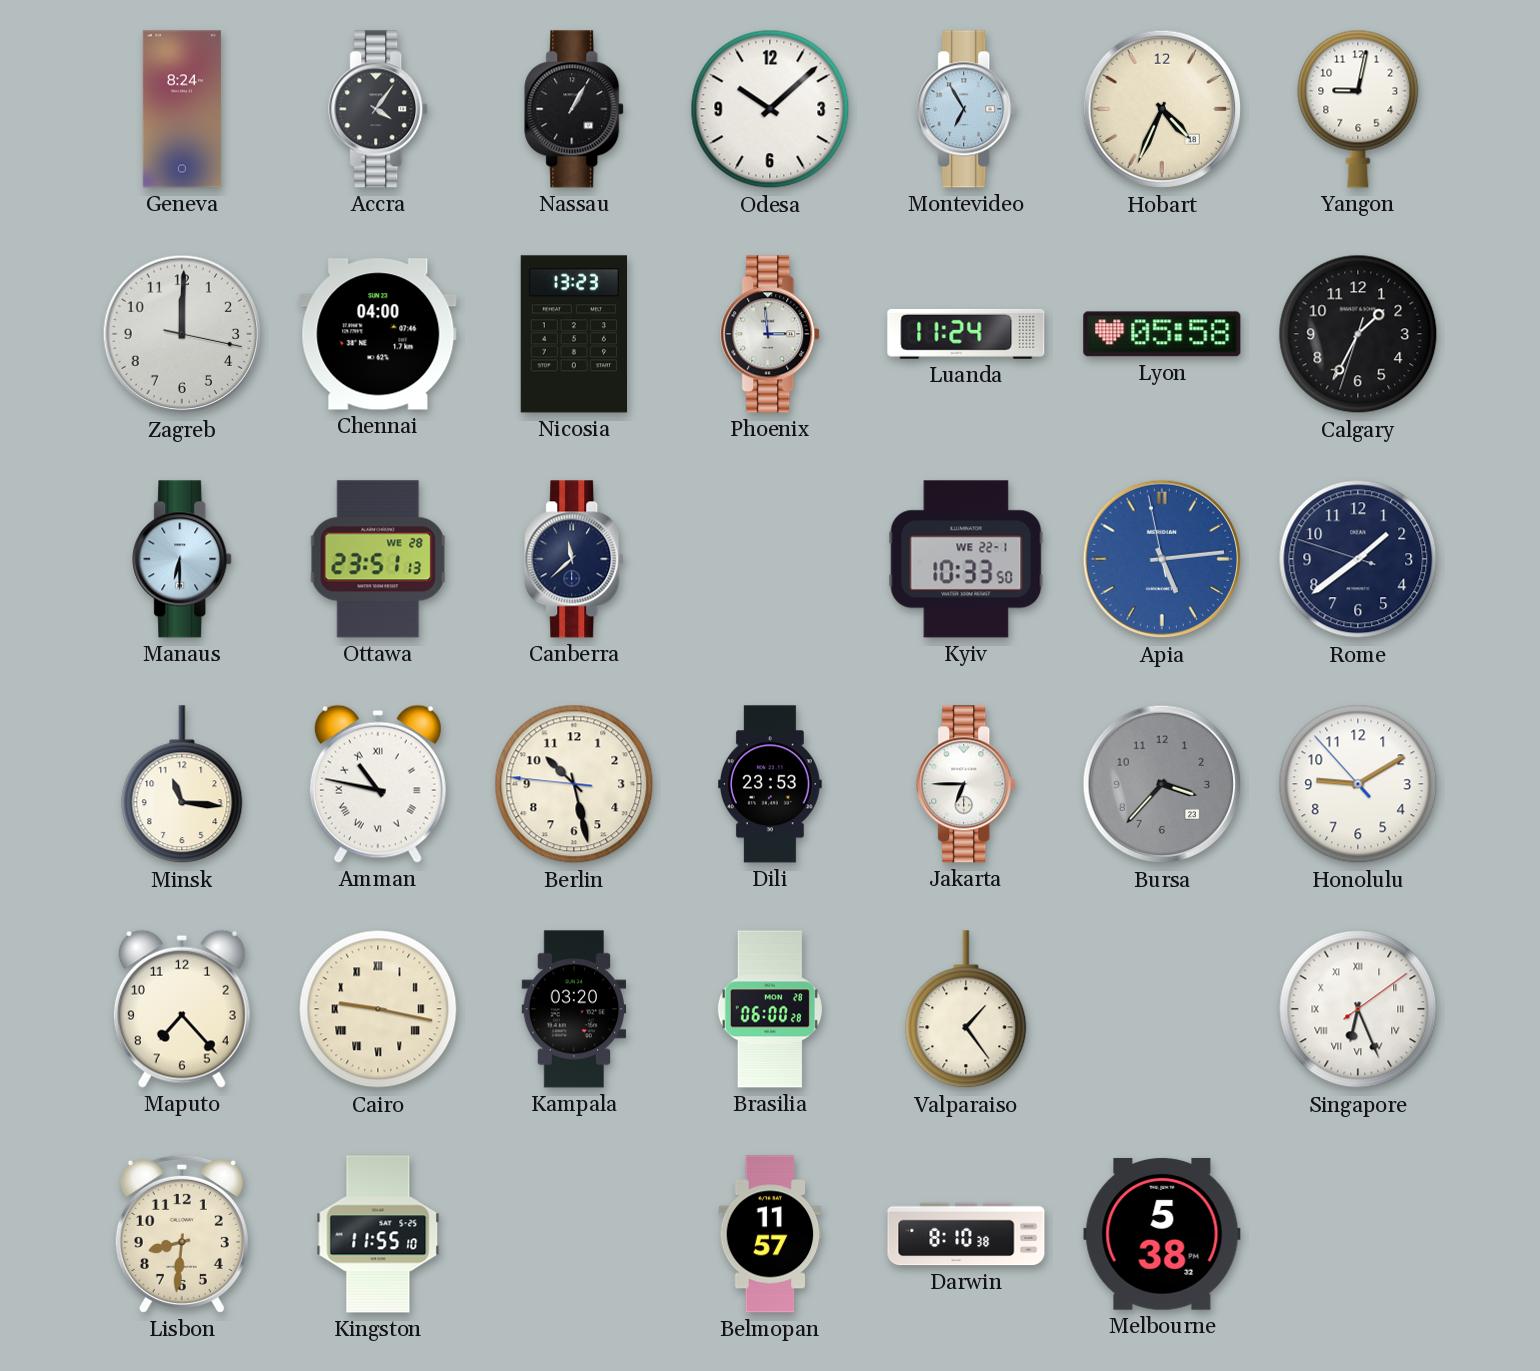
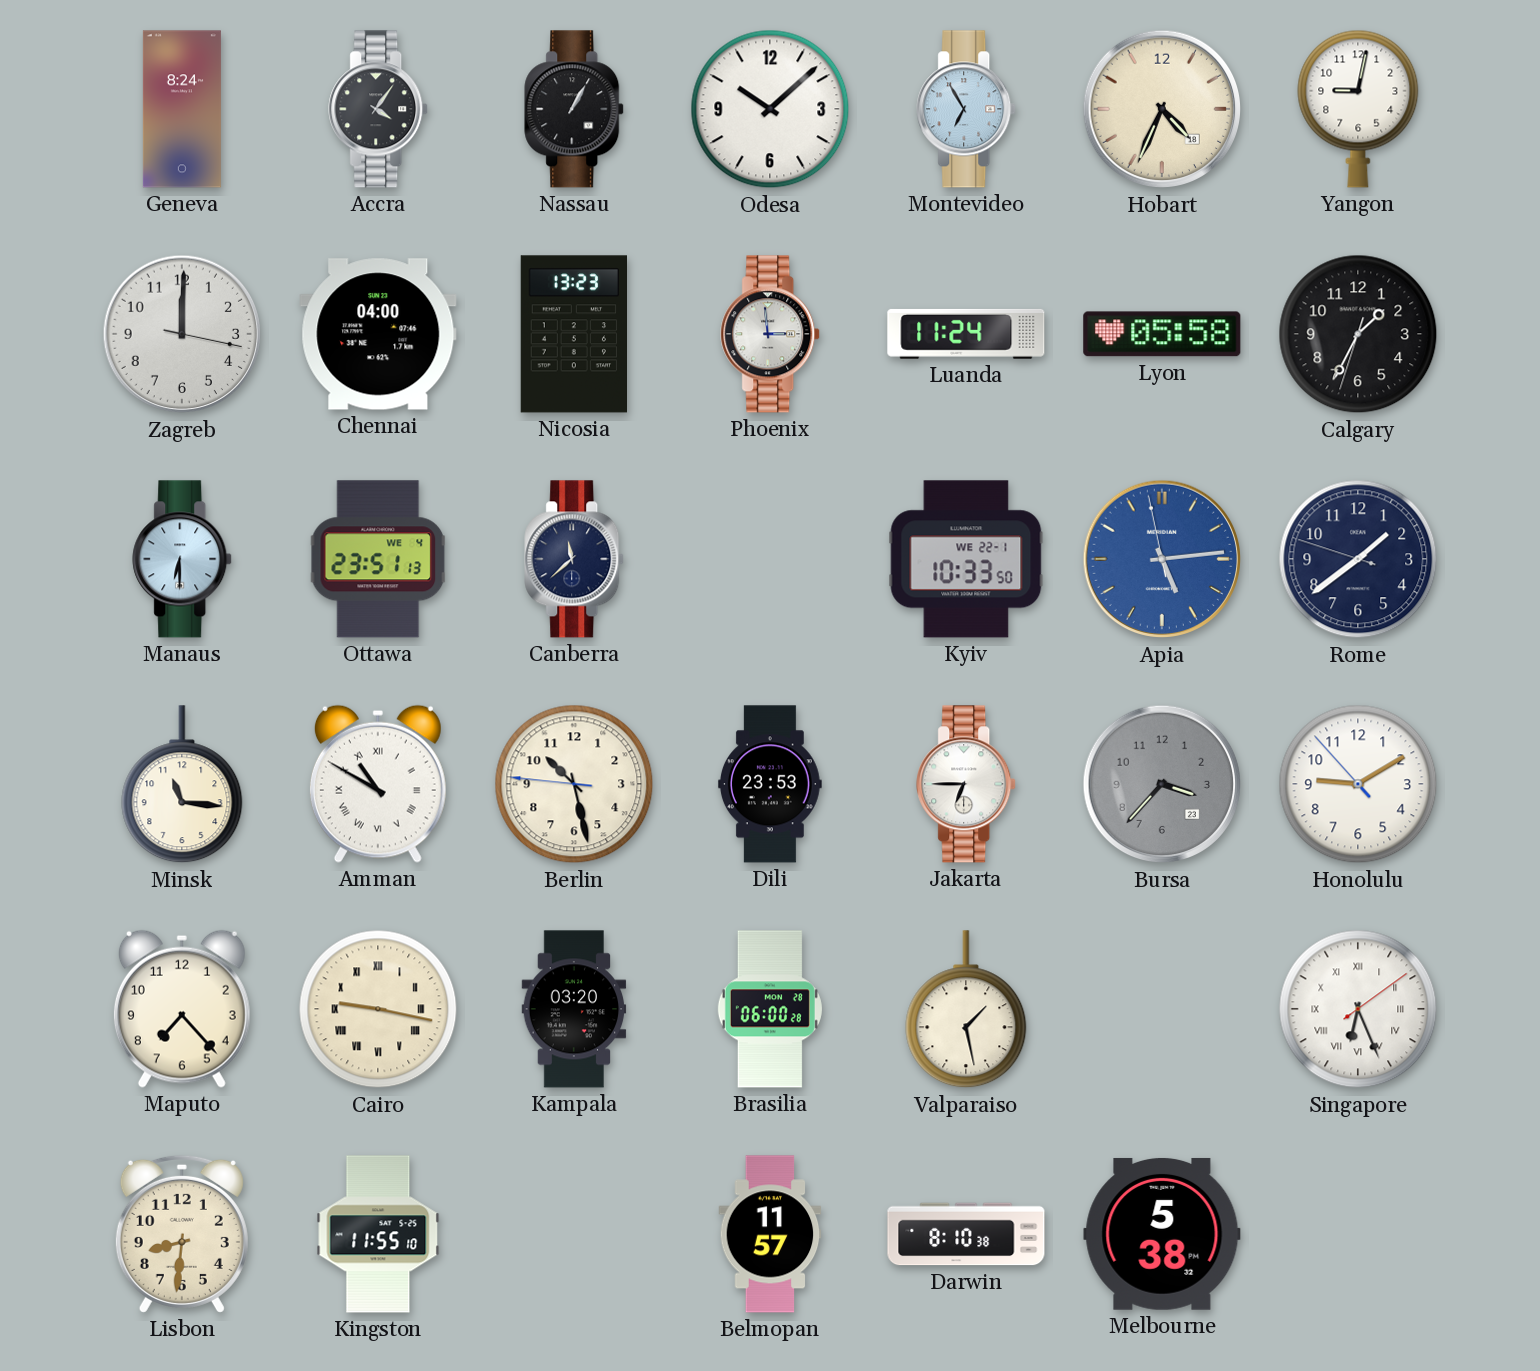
Ottawa date: WE 28 -> WE 4 (378, 559)
Amman: 10:47 -> 10:50 (378, 784)
Valparaiso: 1:24 -> 1:28 (966, 1010)
